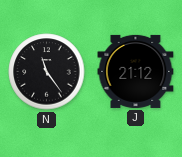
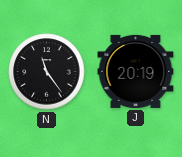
J: 21:12 -> 20:19 (136, 71)
